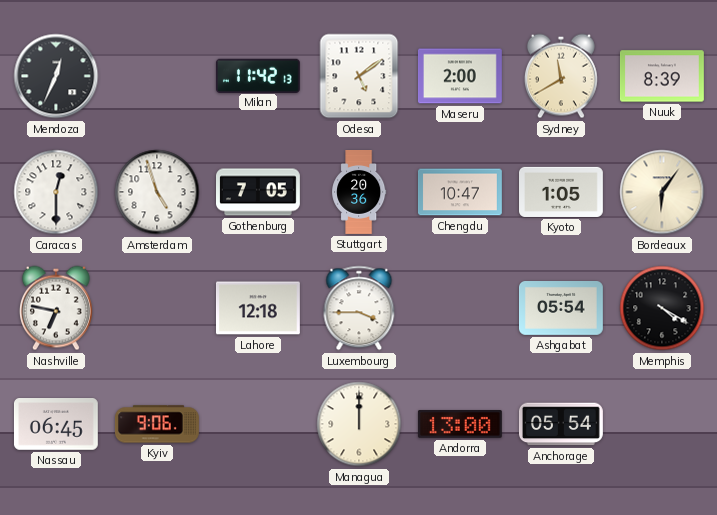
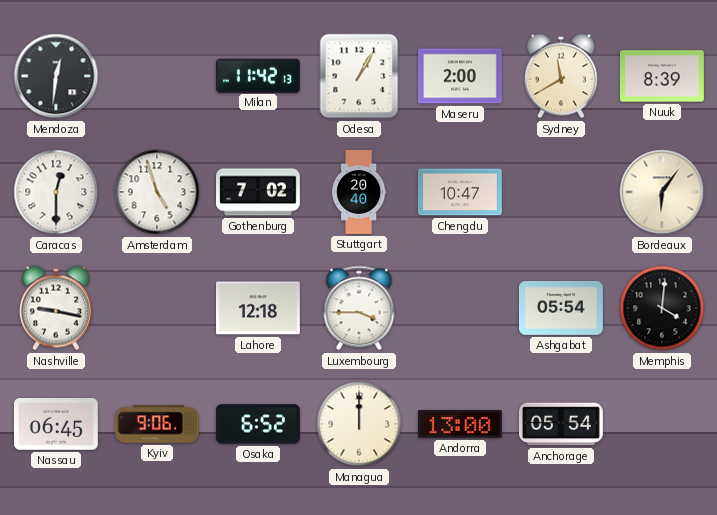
Mendoza: 12:34 -> 12:31 (56, 76)
Odesa: 5:09 -> 1:05 (359, 76)
Gothenburg: 7:05 -> 7:02 (259, 192)
Stuttgart: 20:36 -> 20:40 (359, 193)
Kyoto: 1:05 -> none (562, 192)
Nashville: 6:47 -> 9:17 (56, 308)
Memphis: 4:20 -> 4:01 (662, 308)
Osaka: none -> 6:52 (258, 424)
